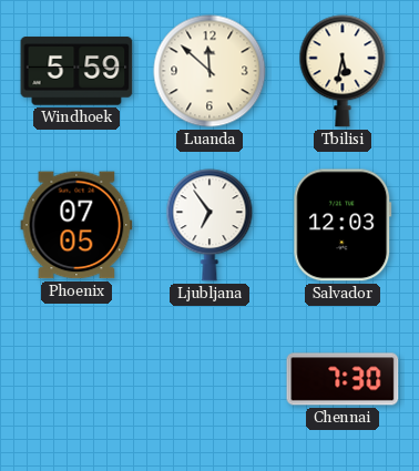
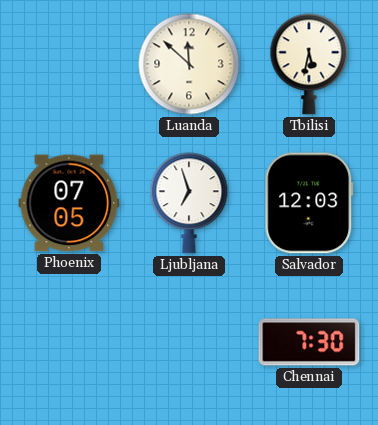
Windhoek: 5:59 -> none (76, 71)
Ljubljana: 6:54 -> 6:57 (189, 203)
